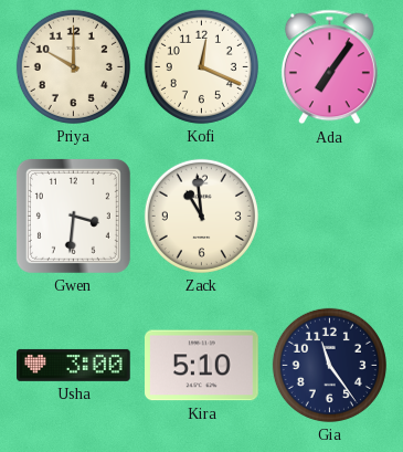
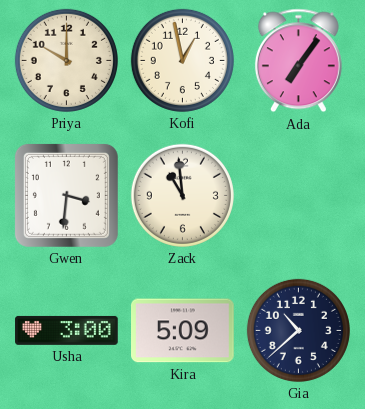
Kofi: 12:19 -> 12:58 (182, 60)
Kira: 5:10 -> 5:09 (183, 331)
Gia: 11:24 -> 10:38 (298, 330)
